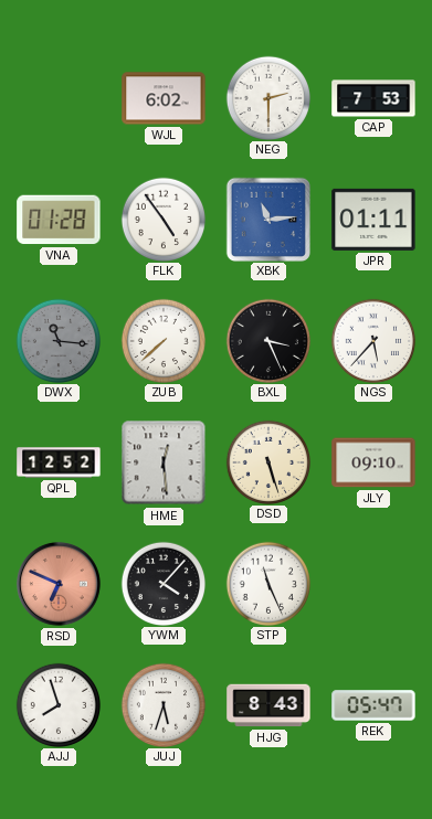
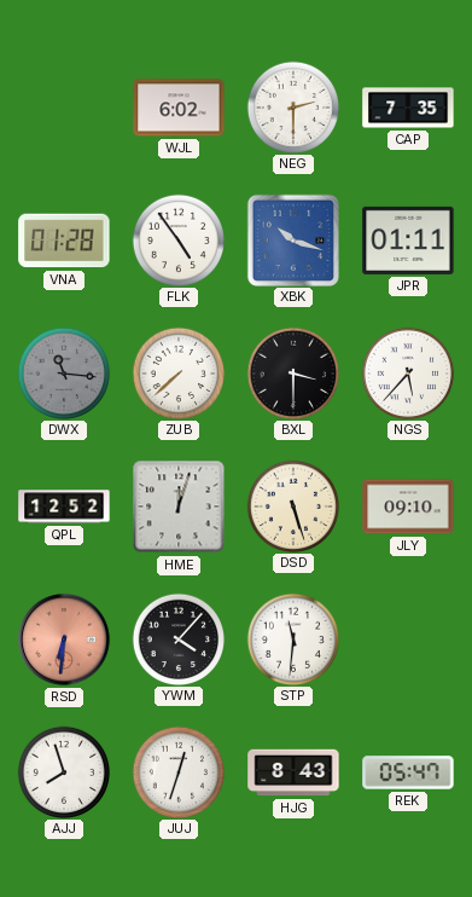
CAP: 7:53 -> 7:35 (408, 108)
XBK: 11:14 -> 10:18 (292, 239)
BXL: 3:26 -> 3:30 (292, 372)
HME: 12:29 -> 12:03 (179, 507)
RSD: 6:49 -> 6:31 (64, 640)
STP: 11:26 -> 11:31 (292, 638)
JUJ: 5:33 -> 12:33 (177, 771)
